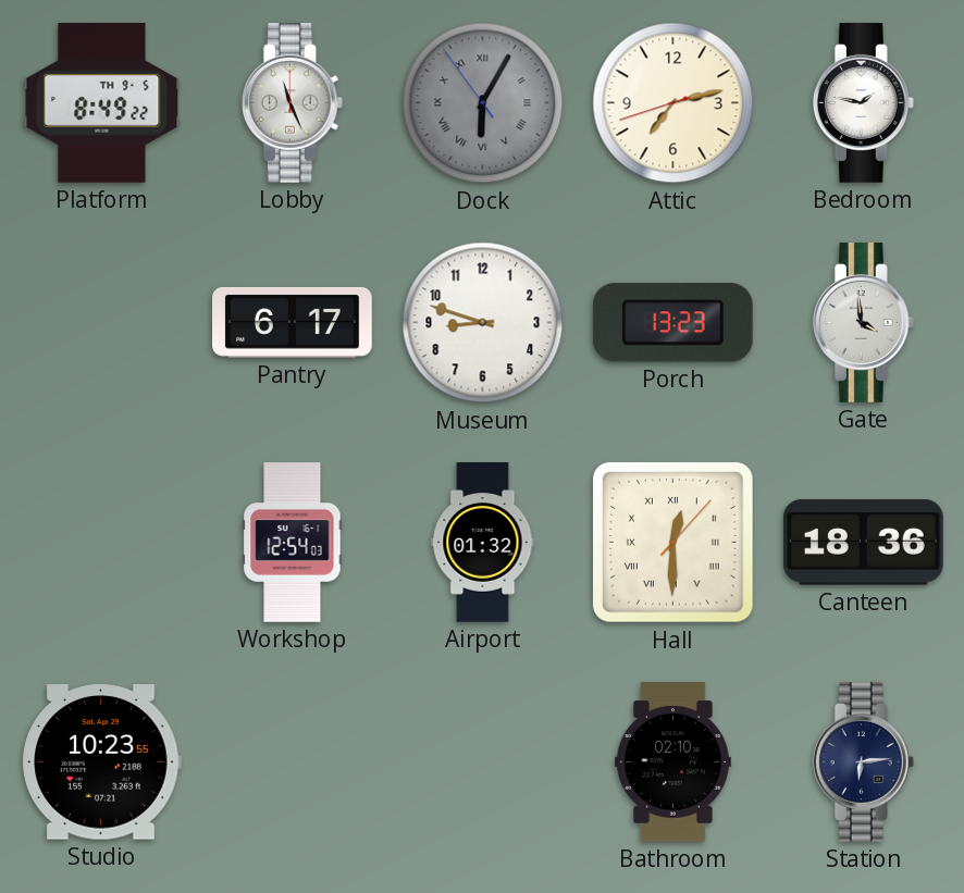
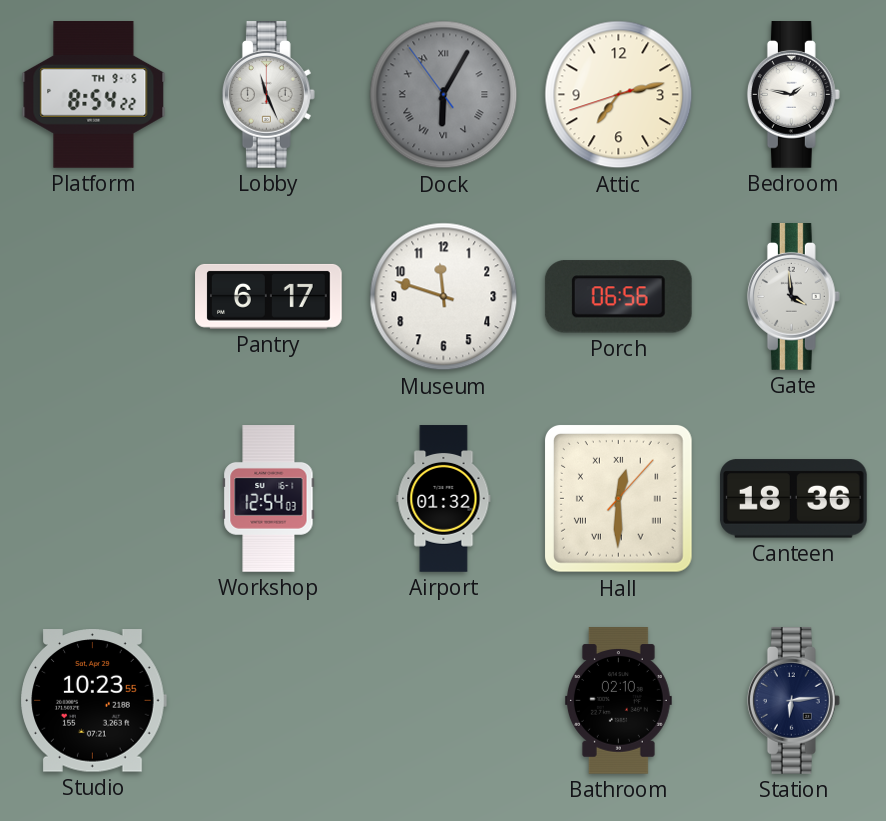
Platform: 8:49 -> 8:54 (94, 95)
Museum: 8:48 -> 11:48 (444, 297)
Porch: 13:23 -> 06:56 (618, 297)
